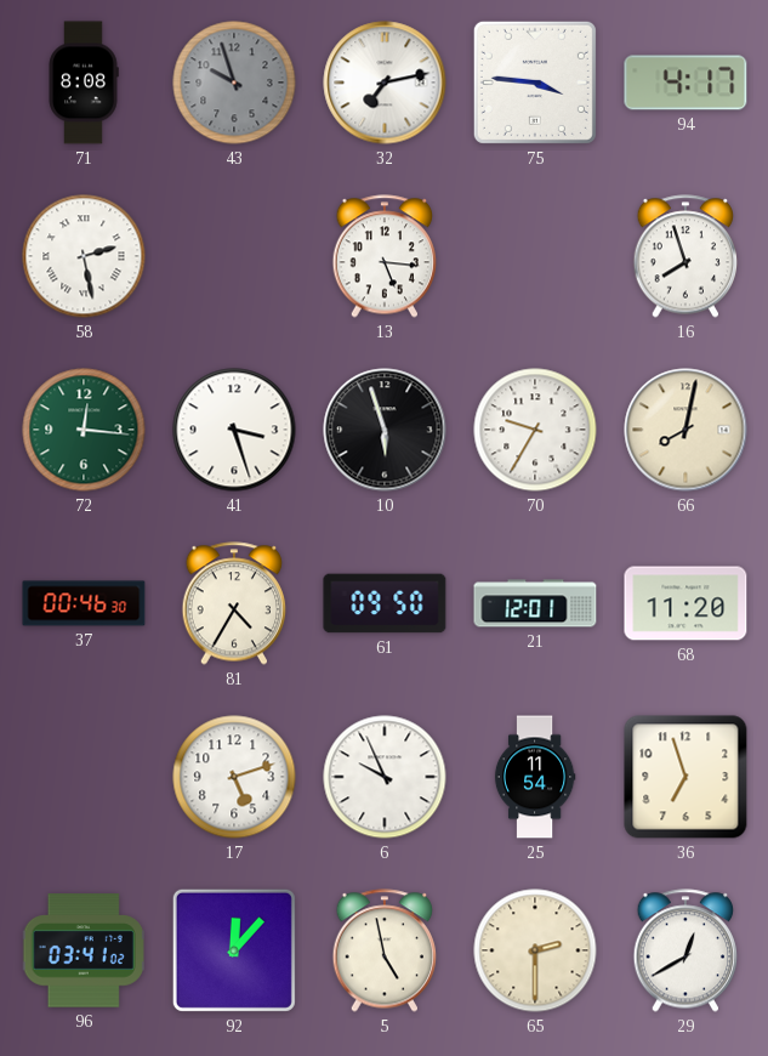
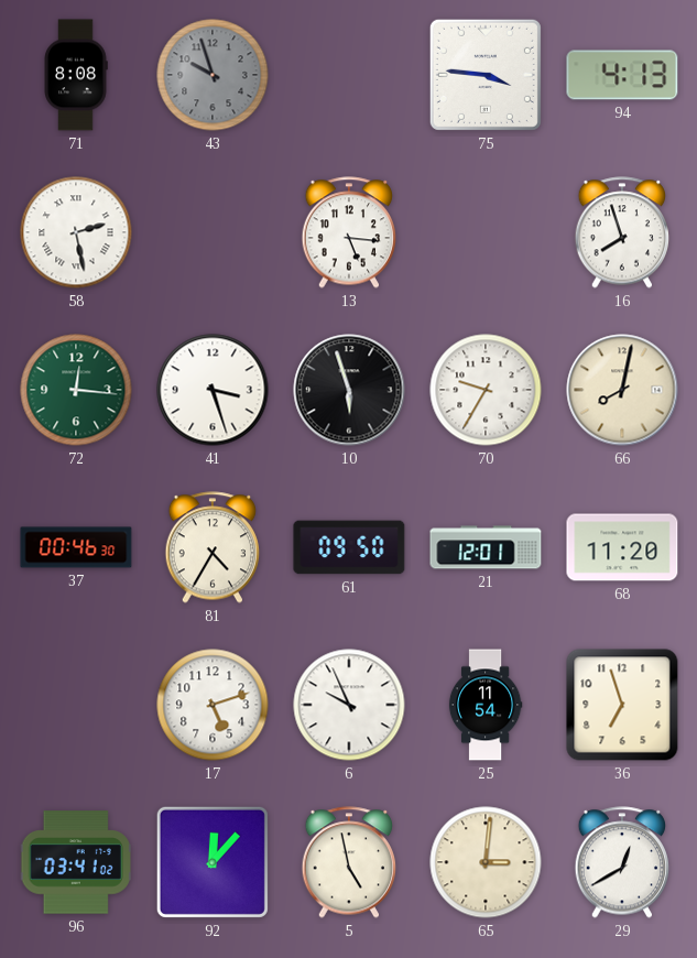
32: 7:13 -> none (385, 83)
94: 4:17 -> 4:13 (622, 75)
65: 2:30 -> 3:01 (486, 862)
